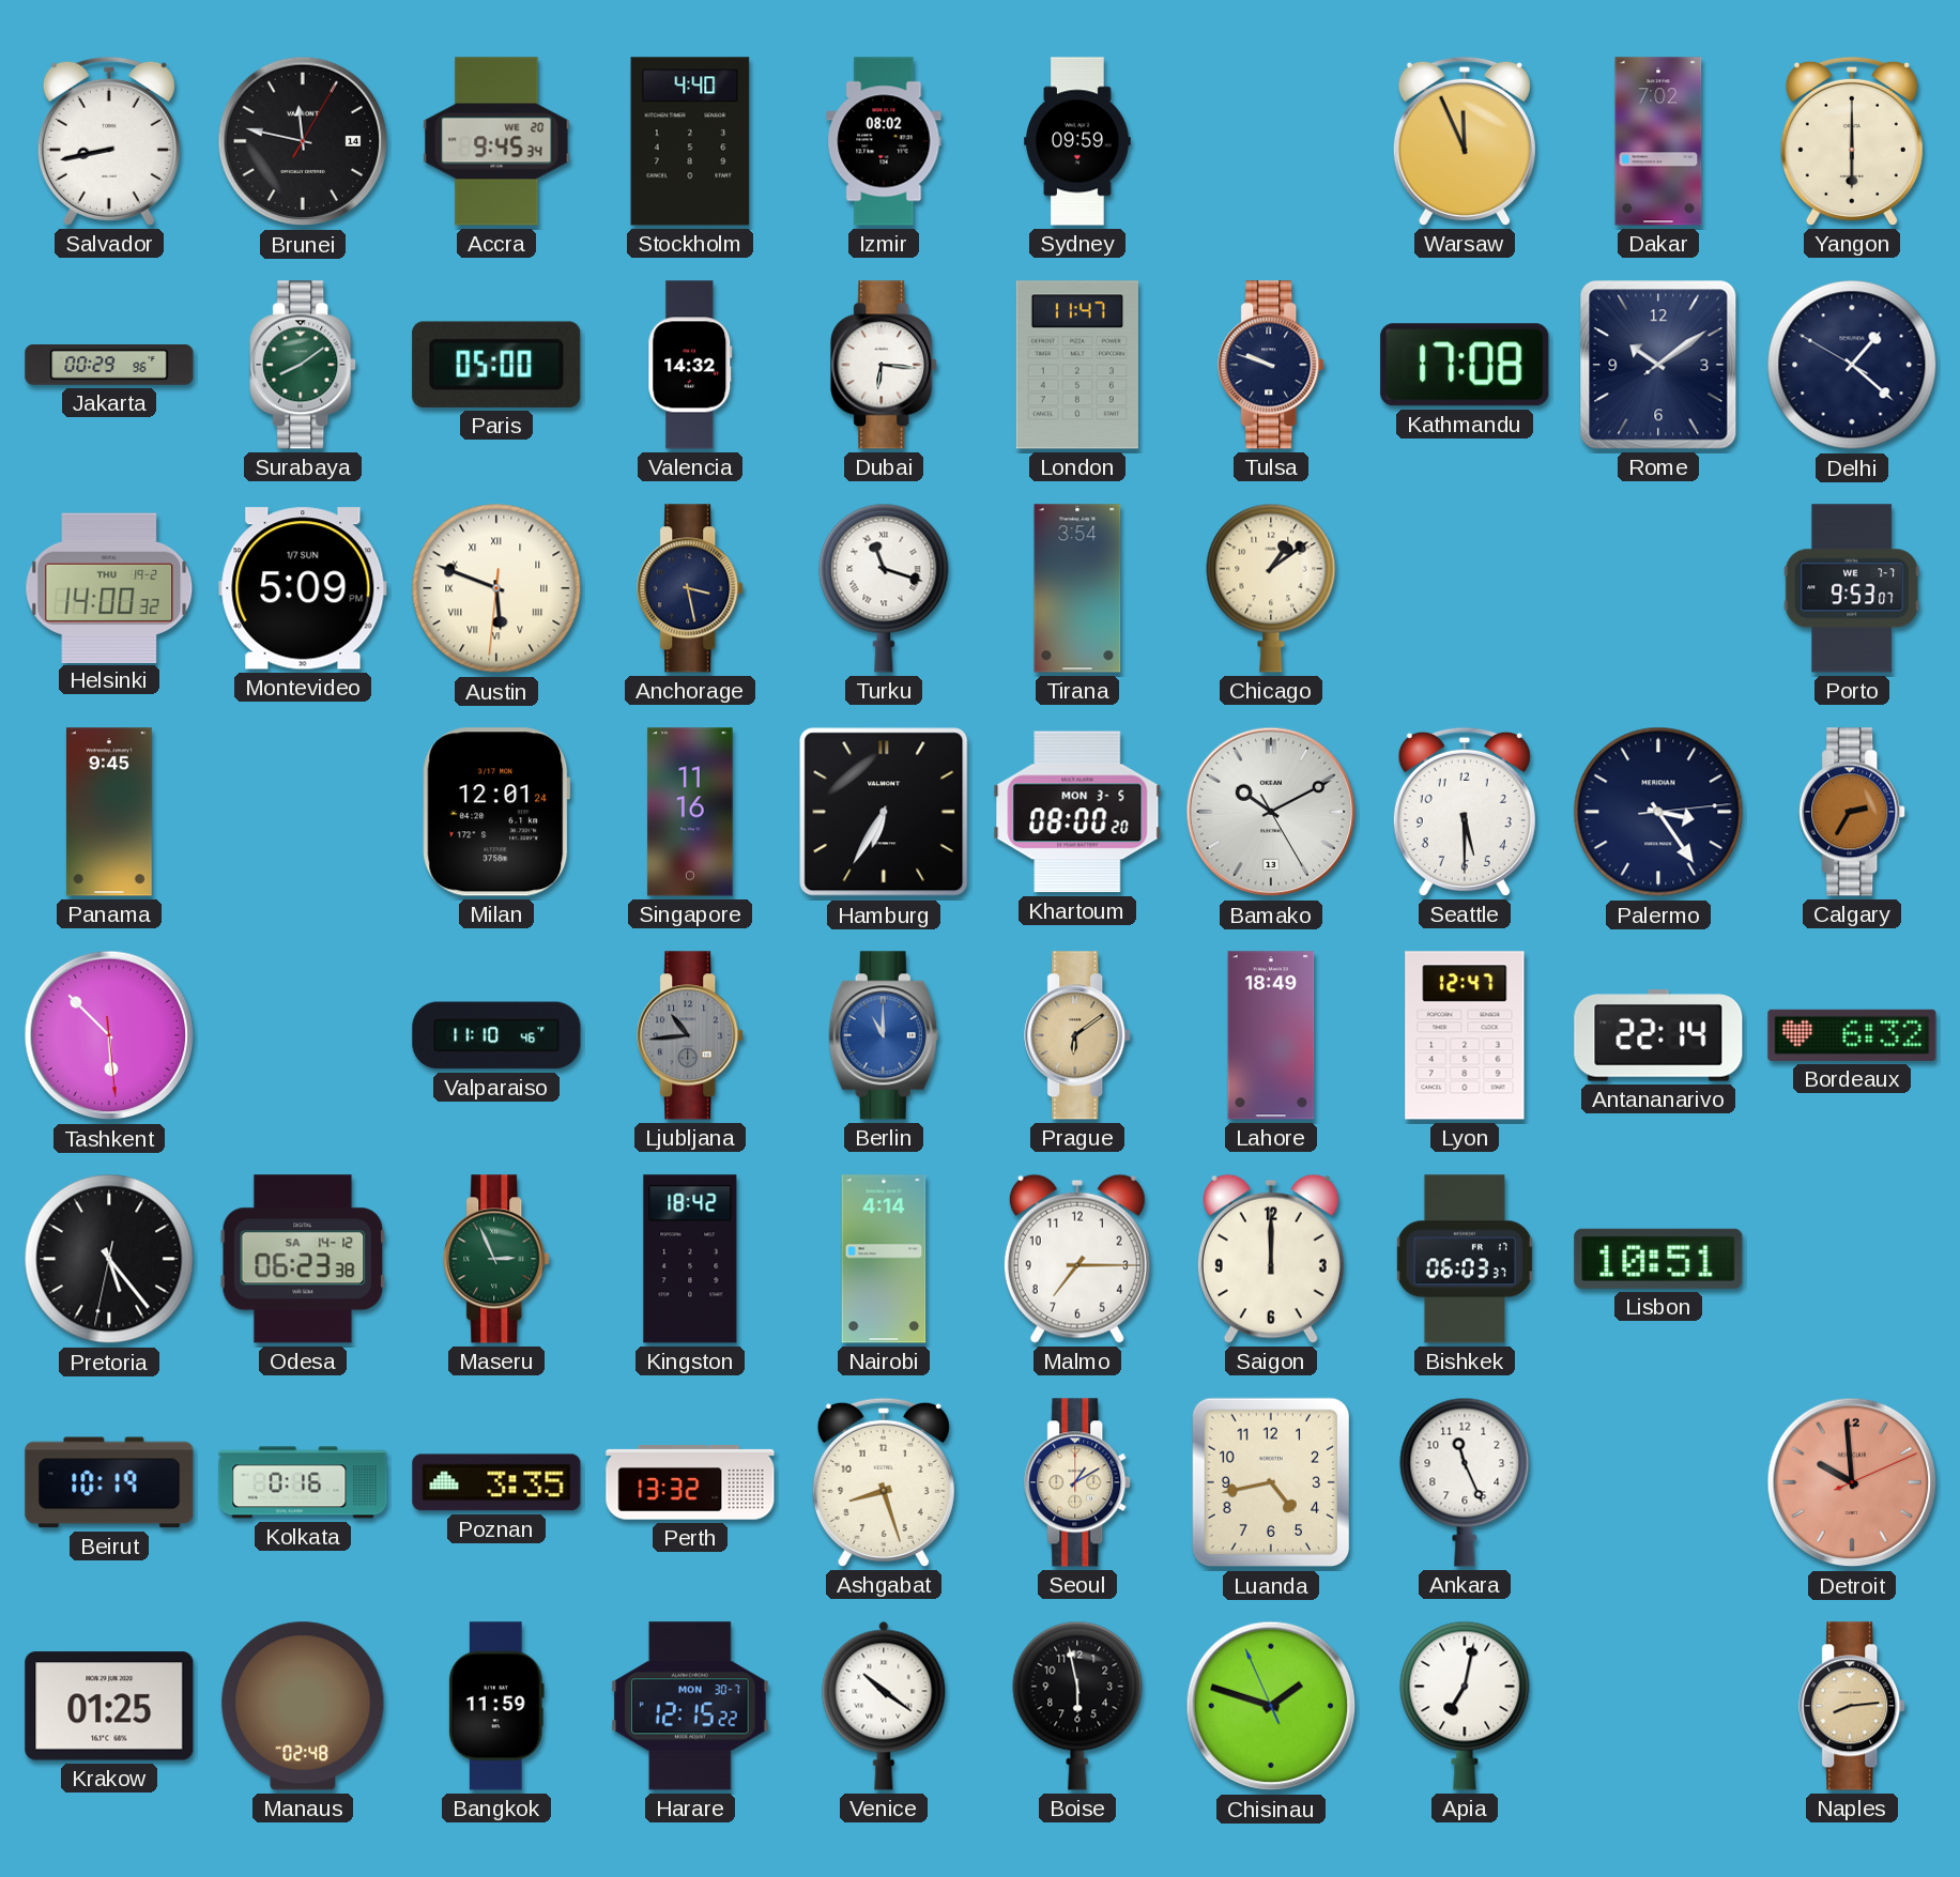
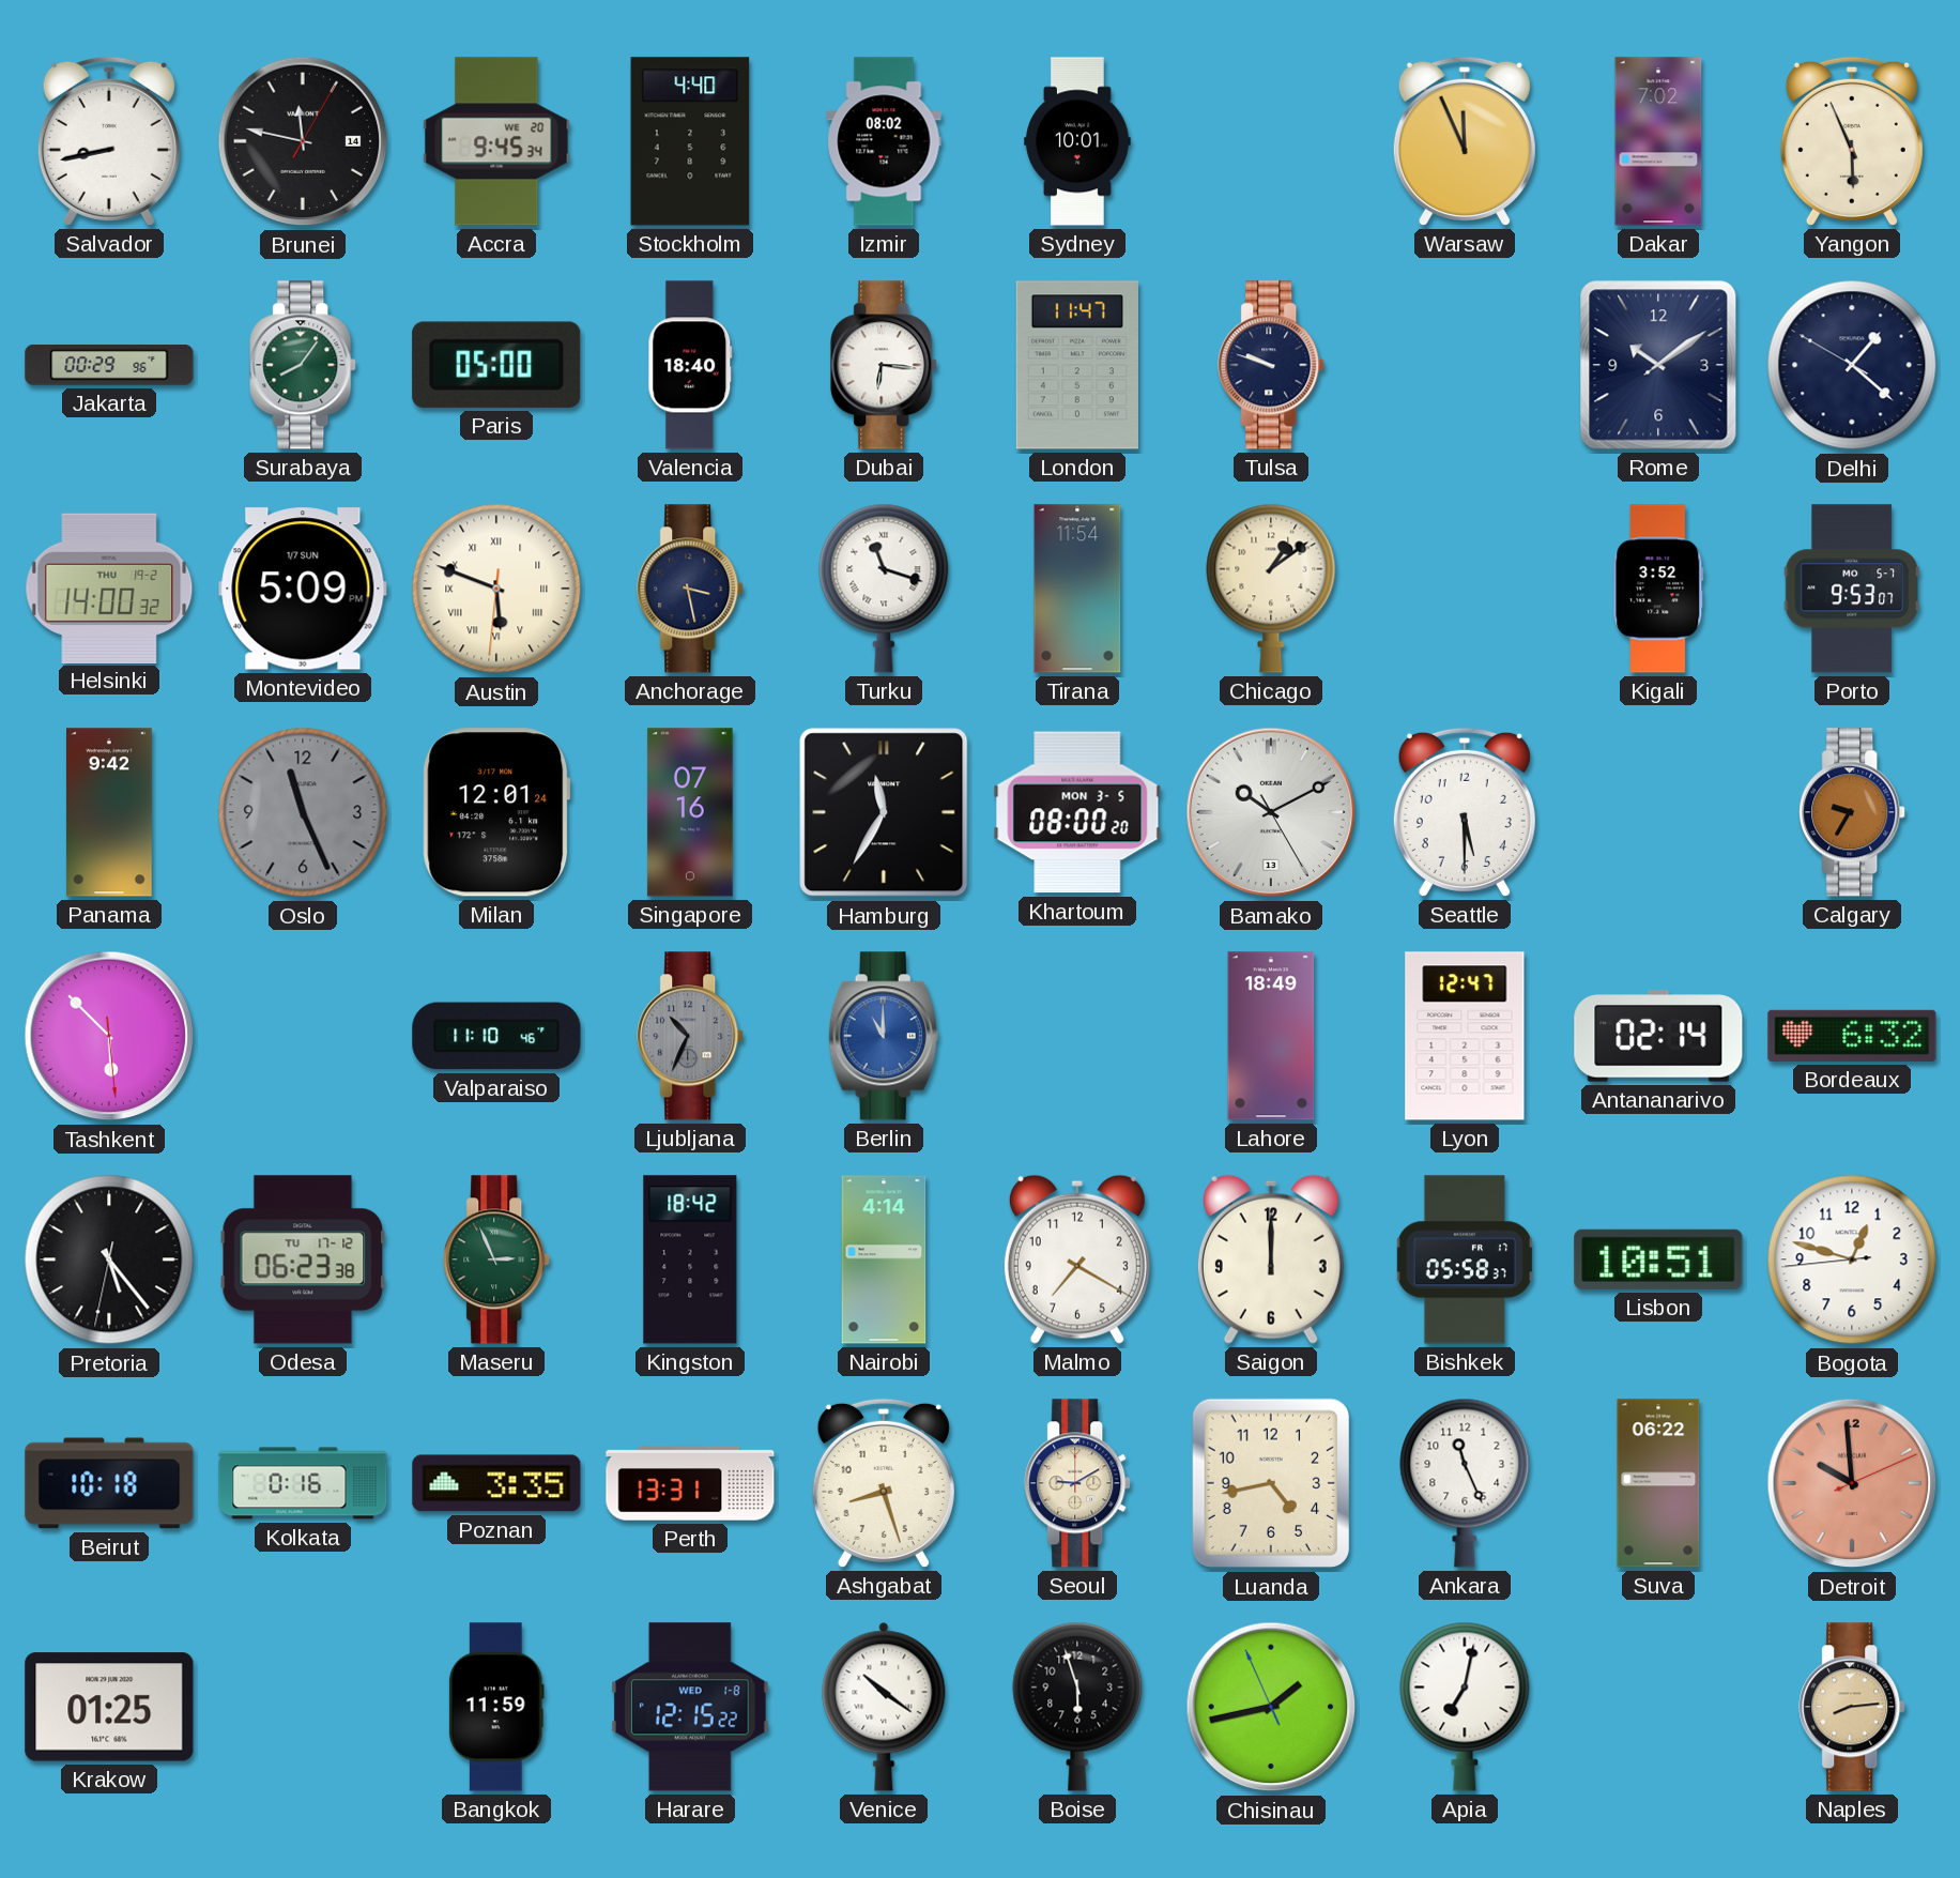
Sydney: 09:59 -> 10:01 (1077, 141)
Yangon: 6:00 -> 5:56 (1852, 141)
Surabaya: 8:09 -> 8:06 (304, 365)
Valencia: 14:32 -> 18:40 (690, 365)
Kathmandu: 17:08 -> none (1465, 365)
Tirana: 3:54 -> 11:54 (1077, 589)
Kigali: none -> 3:52 (1658, 589)
Porto date: WE 7-7 -> MO 5-7 (1851, 589)
Panama: 9:45 -> 9:42 (109, 812)
Oslo: none -> 11:26 (303, 812)
Singapore: 11:16 -> 07:16 (690, 812)
Hamburg: 6:35 -> 11:35 (884, 812)
Palermo: 3:24 -> none (1658, 812)
Calgary: 2:35 -> 9:35 (1853, 812)
Ljubljana: 10:44 -> 10:34 (691, 1036)
Prague: 6:09 -> none (1078, 1035)
Antananarivo: 22:14 -> 02:14 (1658, 1036)
Odesa date: SA 14-12 -> TU 17-12 (303, 1259)
Malmo: 7:15 -> 7:20 (1077, 1259)
Bishkek: 06:03 -> 05:58 (1465, 1259)
Bogota: none -> 12:47 (1852, 1259)
Beirut: 10:19 -> 10:18 (109, 1483)
Perth: 13:32 -> 13:31 (690, 1483)
Seoul: 1:10 -> 9:10 (1078, 1483)
Suva: none -> 06:22 (1658, 1483)
Manaus: 02:48 -> none (303, 1706)
Harare date: MON 30-7 -> WED 1-8 (690, 1707)
Boise: 5:58 -> 5:57 (1077, 1707)
Chisinau: 1:47 -> 1:42 (1271, 1707)
